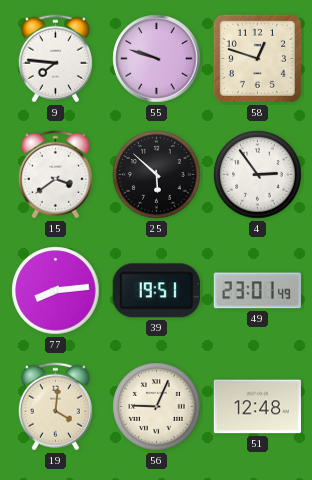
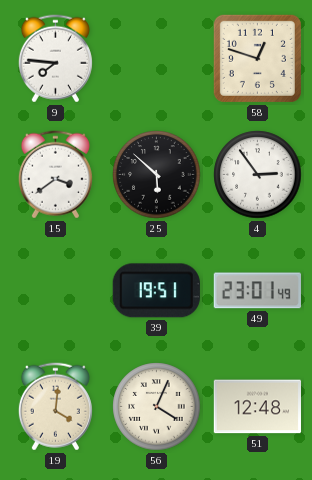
55: 9:48 -> none (157, 59)
77: 8:14 -> none (56, 291)
56: 9:04 -> 4:04 (157, 407)
